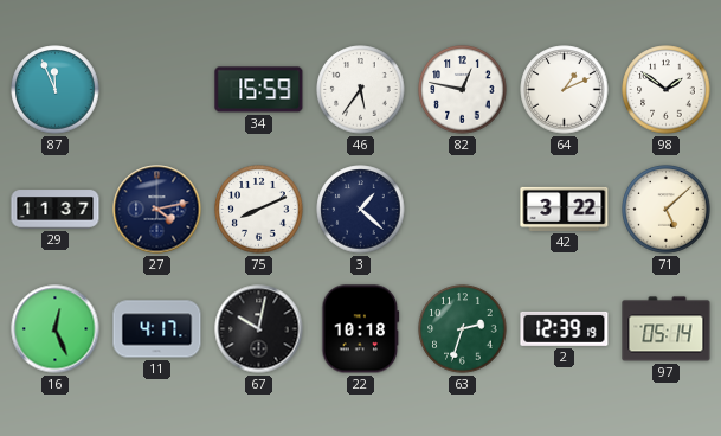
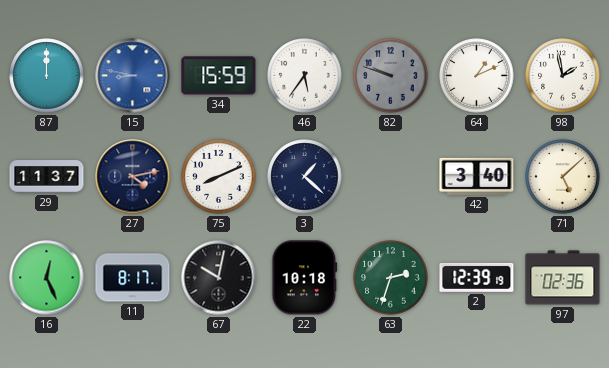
87: 11:56 -> 12:00 (47, 76)
15: none -> 8:47 (133, 76)
82: 12:47 -> 9:48 (391, 76)
82 dial: white -> grey (391, 76)
98: 1:51 -> 1:58 (563, 76)
42: 3:22 -> 3:40 (477, 176)
11: 4:17 -> 8:17 (133, 278)
97: 05:14 -> 02:36 (563, 278)
